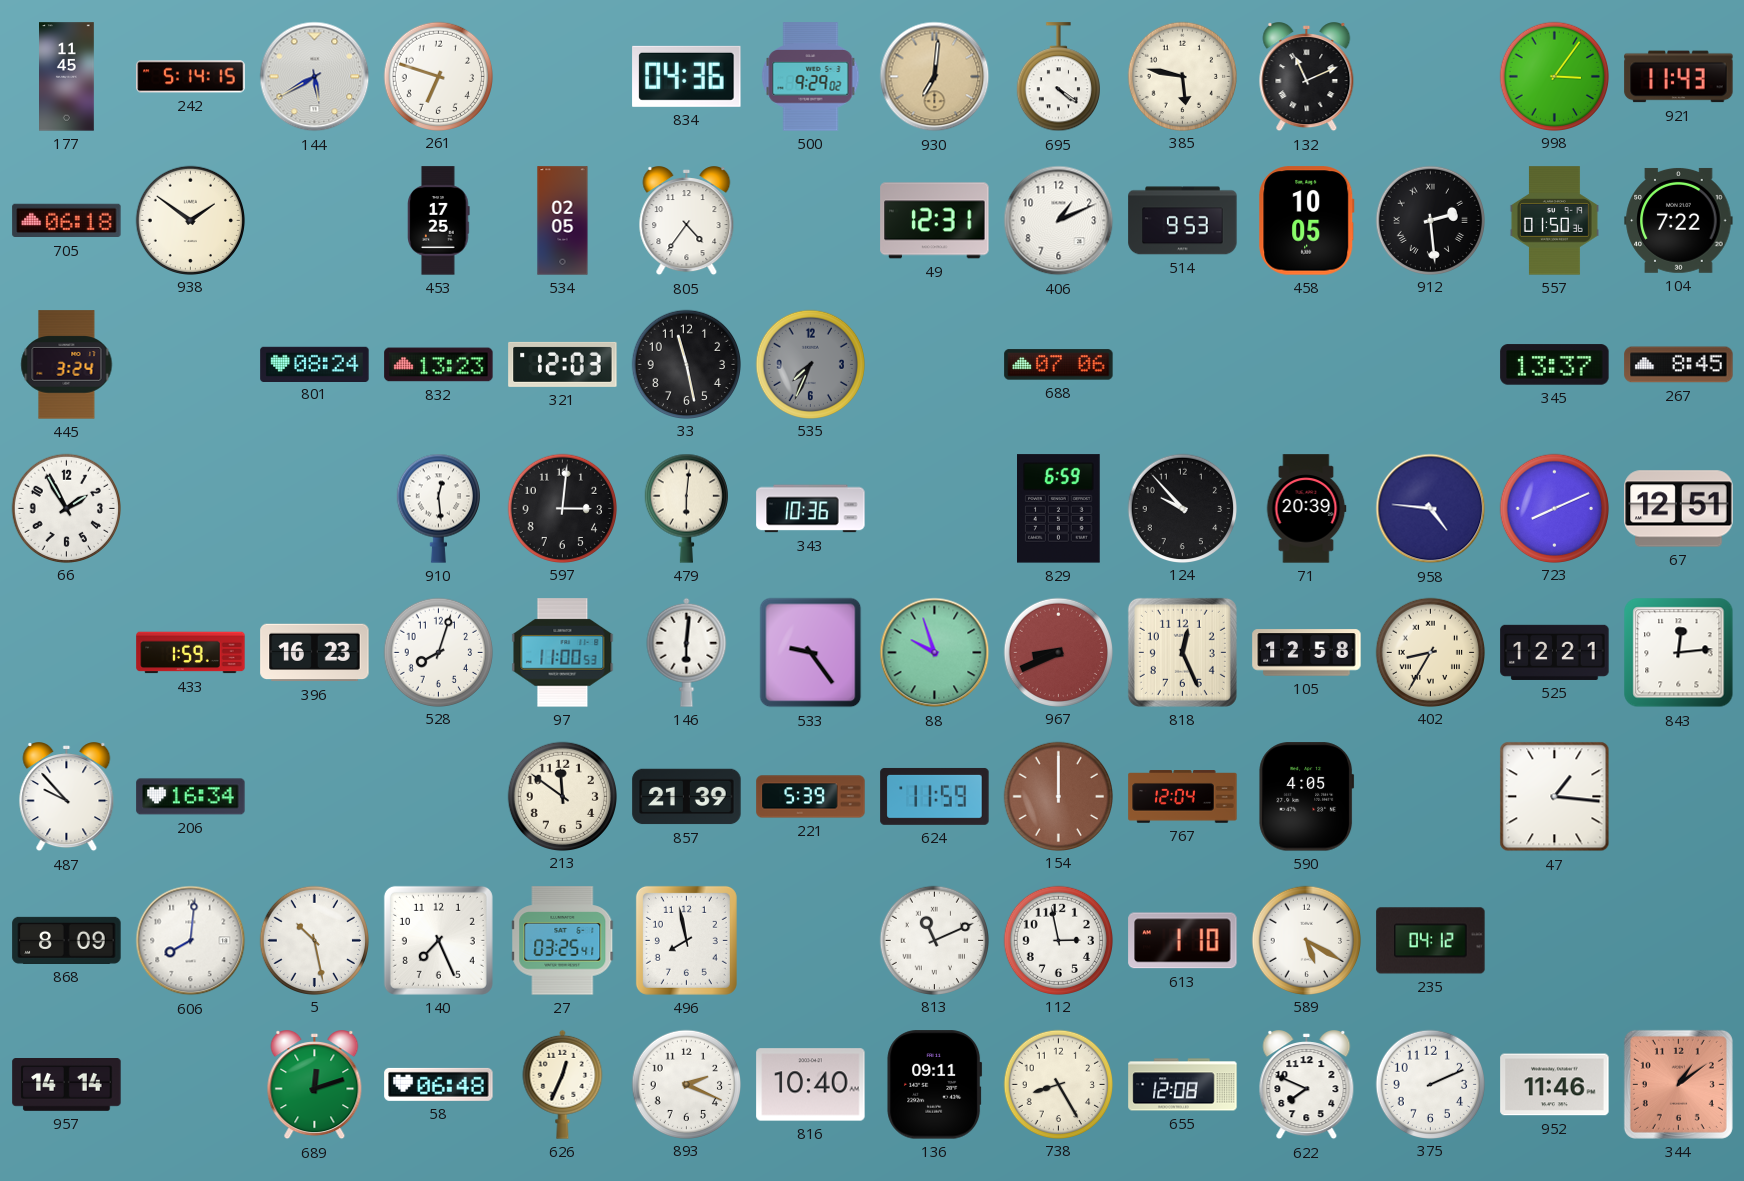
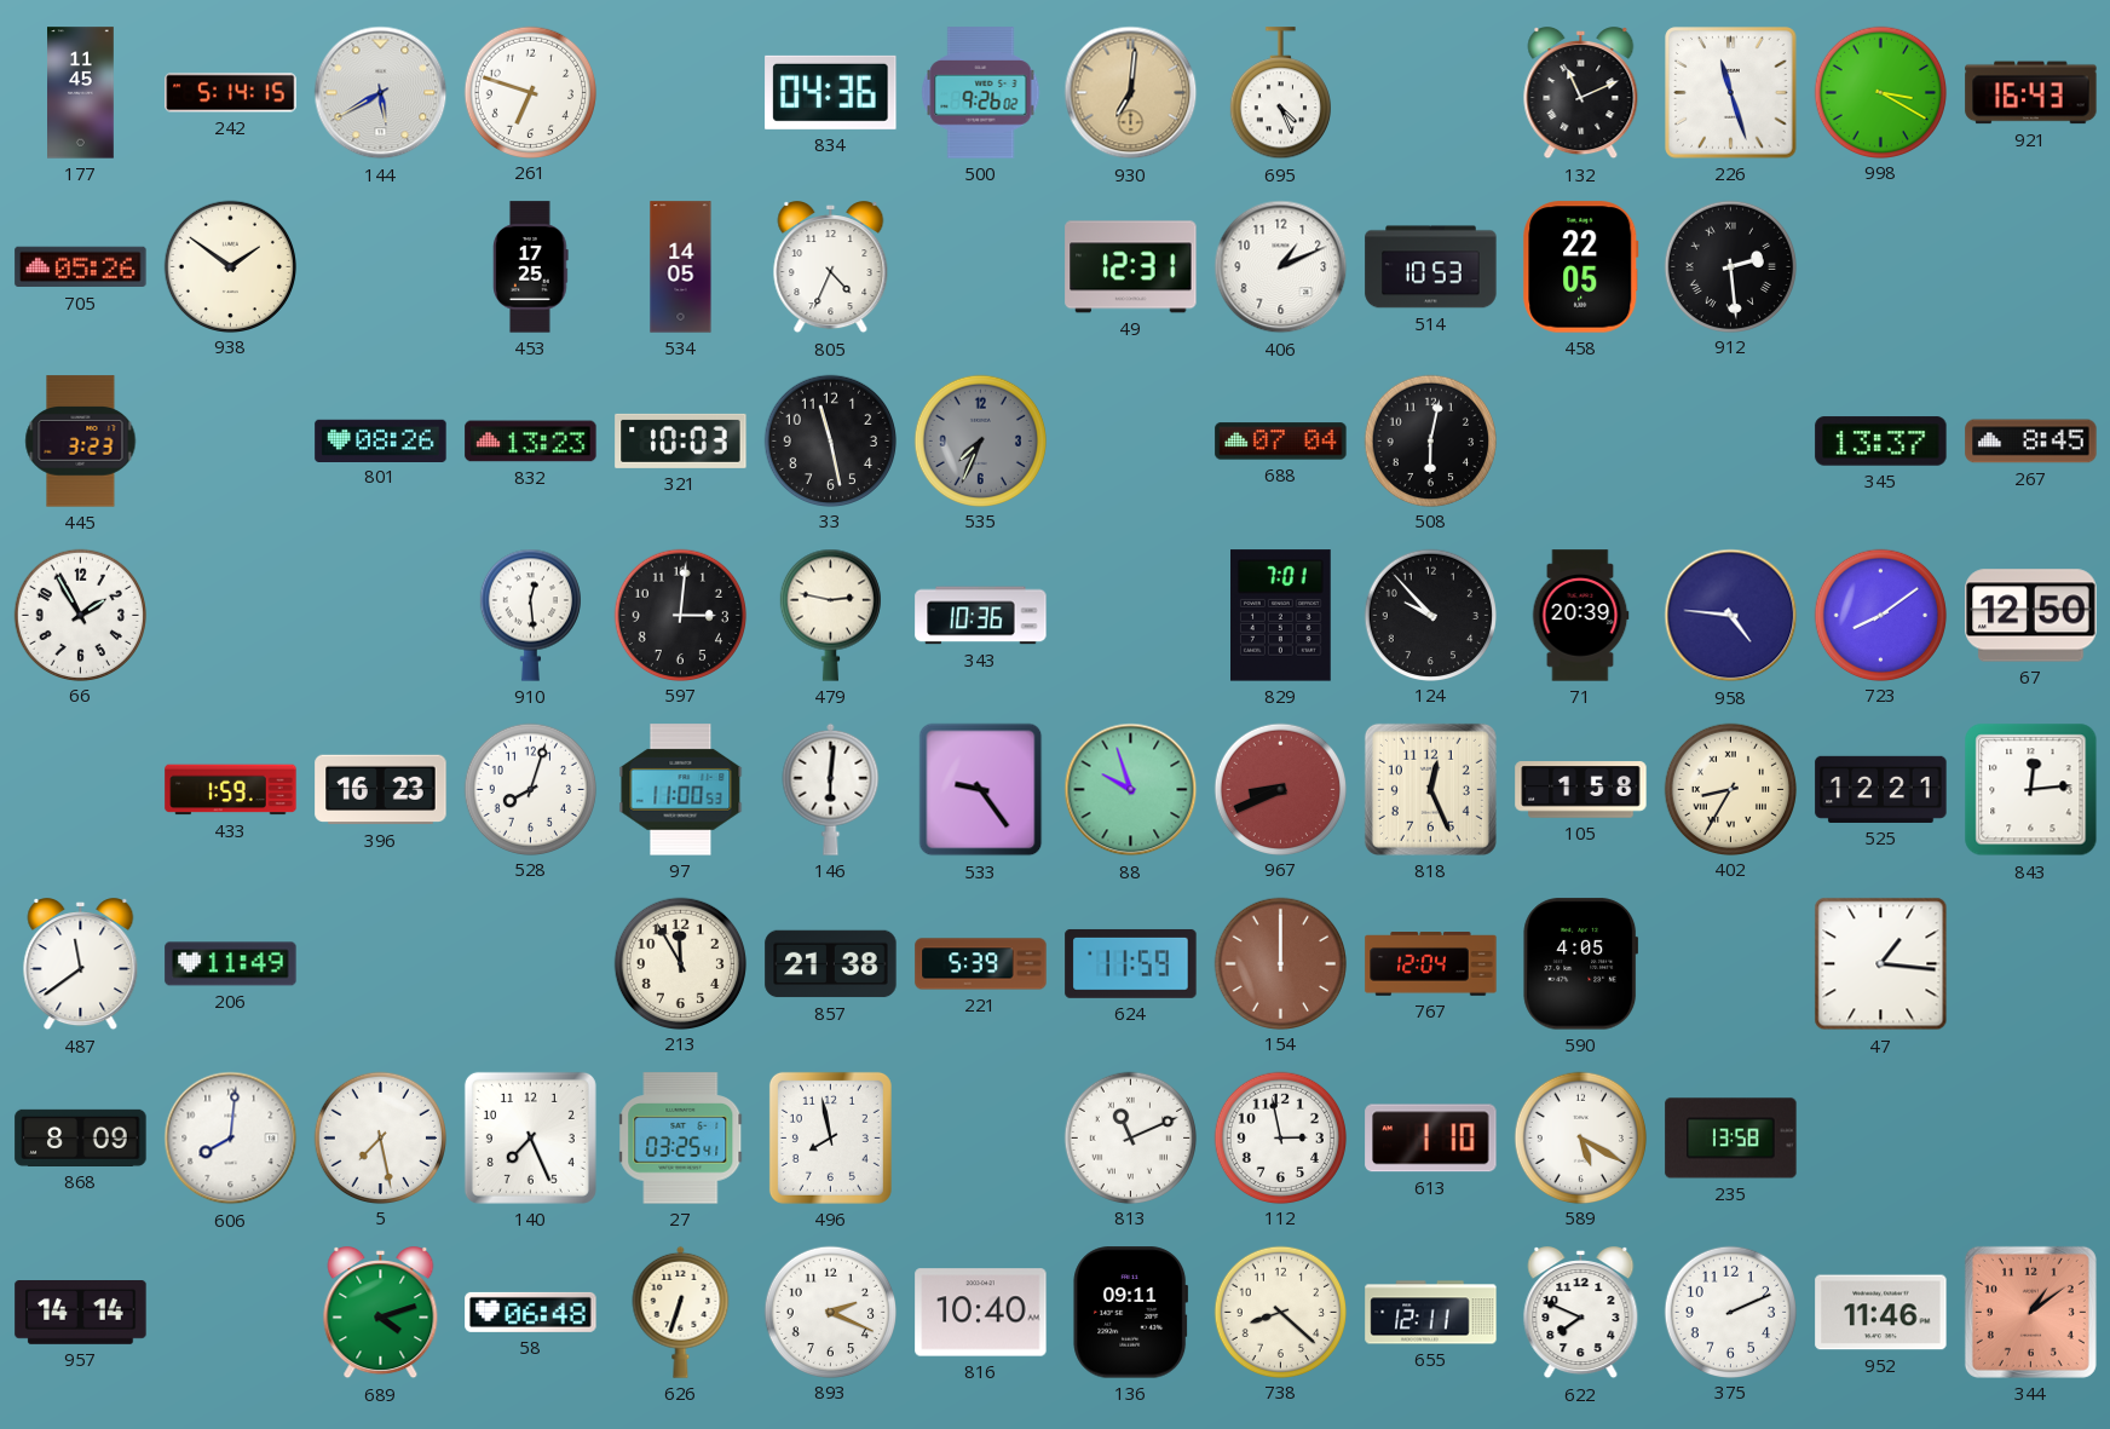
500: 9:29 -> 9:26 (981, 93)
695: 4:21 -> 4:26 (1280, 93)
385: 5:47 -> none (1182, 76)
226: none -> 11:27 (1731, 93)
998: 3:06 -> 3:20 (1880, 92)
921: 11:43 -> 16:43 (2031, 93)
705: 06:18 -> 05:26 (81, 267)
534: 02:05 -> 14:05 (681, 267)
805: 4:36 -> 4:34 (831, 267)
514: 9:53 -> 10:53 (1431, 267)
458: 10:05 -> 22:05 (1581, 267)
557: 01:50 -> none (1554, 221)
104: 7:22 -> none (1679, 220)
445: 3:24 -> 3:23 (81, 442)
801: 08:24 -> 08:26 (381, 440)
321: 12:03 -> 10:03 (681, 440)
688: 07:06 -> 07:04 (1281, 442)
508: none -> 6:02 (1430, 440)
479: 6:01 -> 2:47 (830, 615)
829: 6:59 -> 7:01 (1281, 616)
723: 8:11 -> 8:09 (1880, 615)
67: 12:51 -> 12:50 (2031, 616)
105: 12:58 -> 1:58 (1581, 790)
487: 9:53 -> 11:39 (81, 964)
206: 16:34 -> 11:49 (231, 964)
213: 11:51 -> 11:55 (680, 963)
857: 21:39 -> 21:38 (831, 964)
5: 10:28 -> 7:28 (380, 1137)
235: 04:12 -> 13:58 (1731, 1139)
689: 12:12 -> 4:12 (381, 1313)
626: 12:34 -> 6:33 (681, 1312)
738: 8:25 -> 8:22 (1280, 1312)
655: 12:08 -> 12:11 (1431, 1313)
